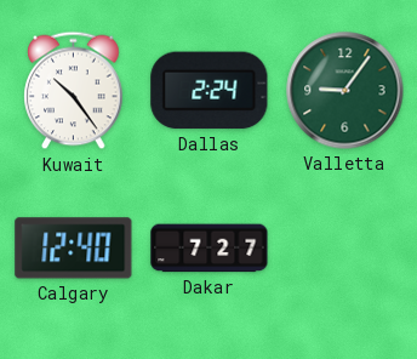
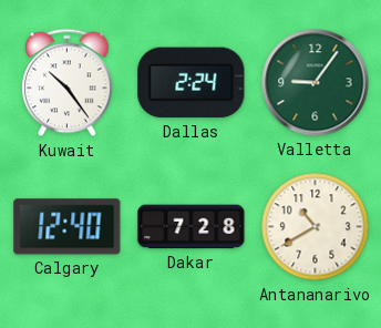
Dakar: 7:27 -> 7:28 (192, 227)
Antananarivo: none -> 10:40 (316, 227)
